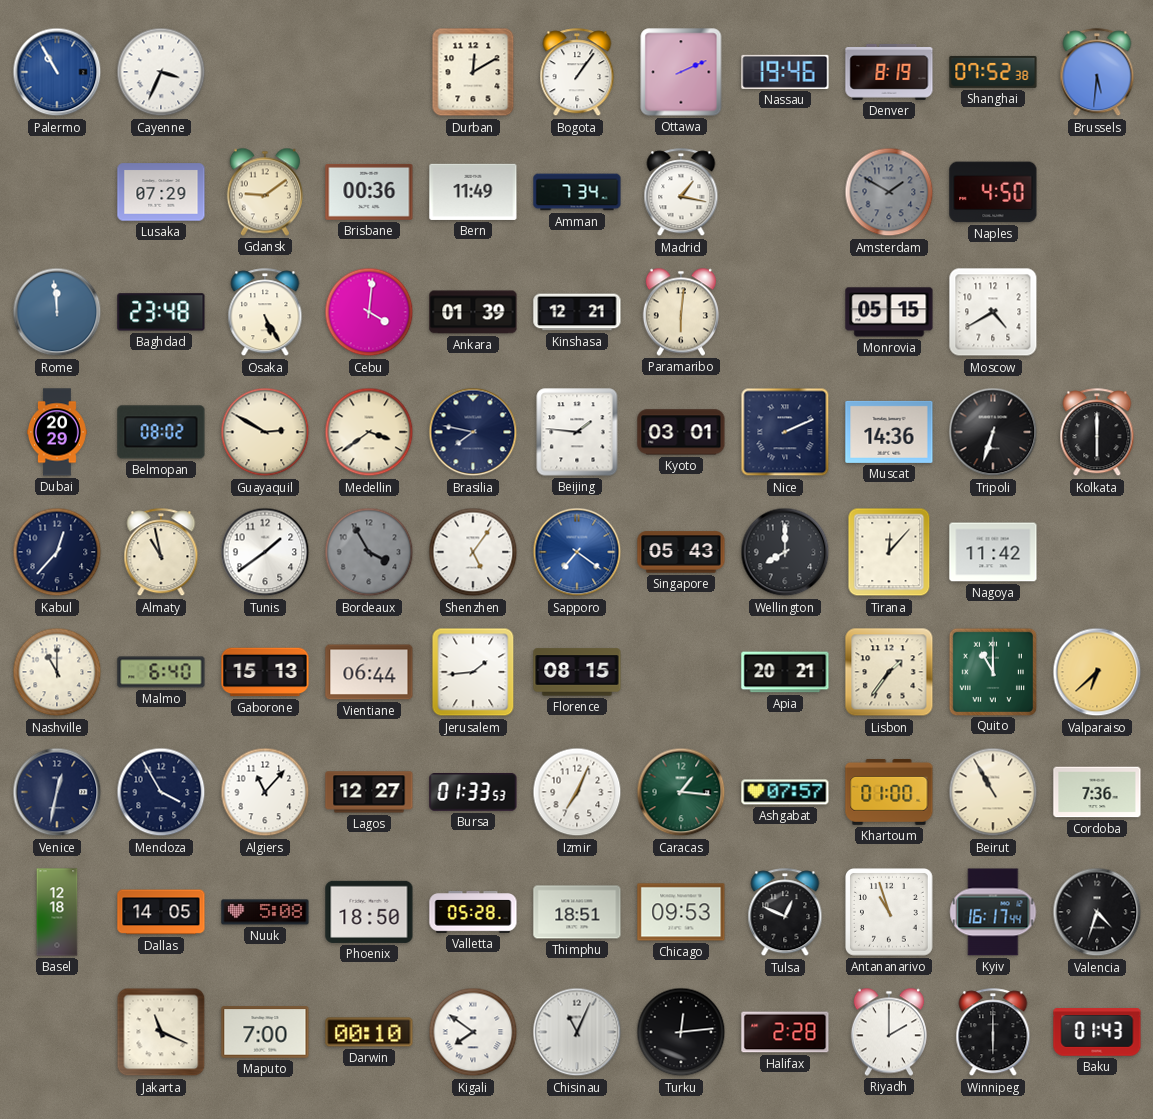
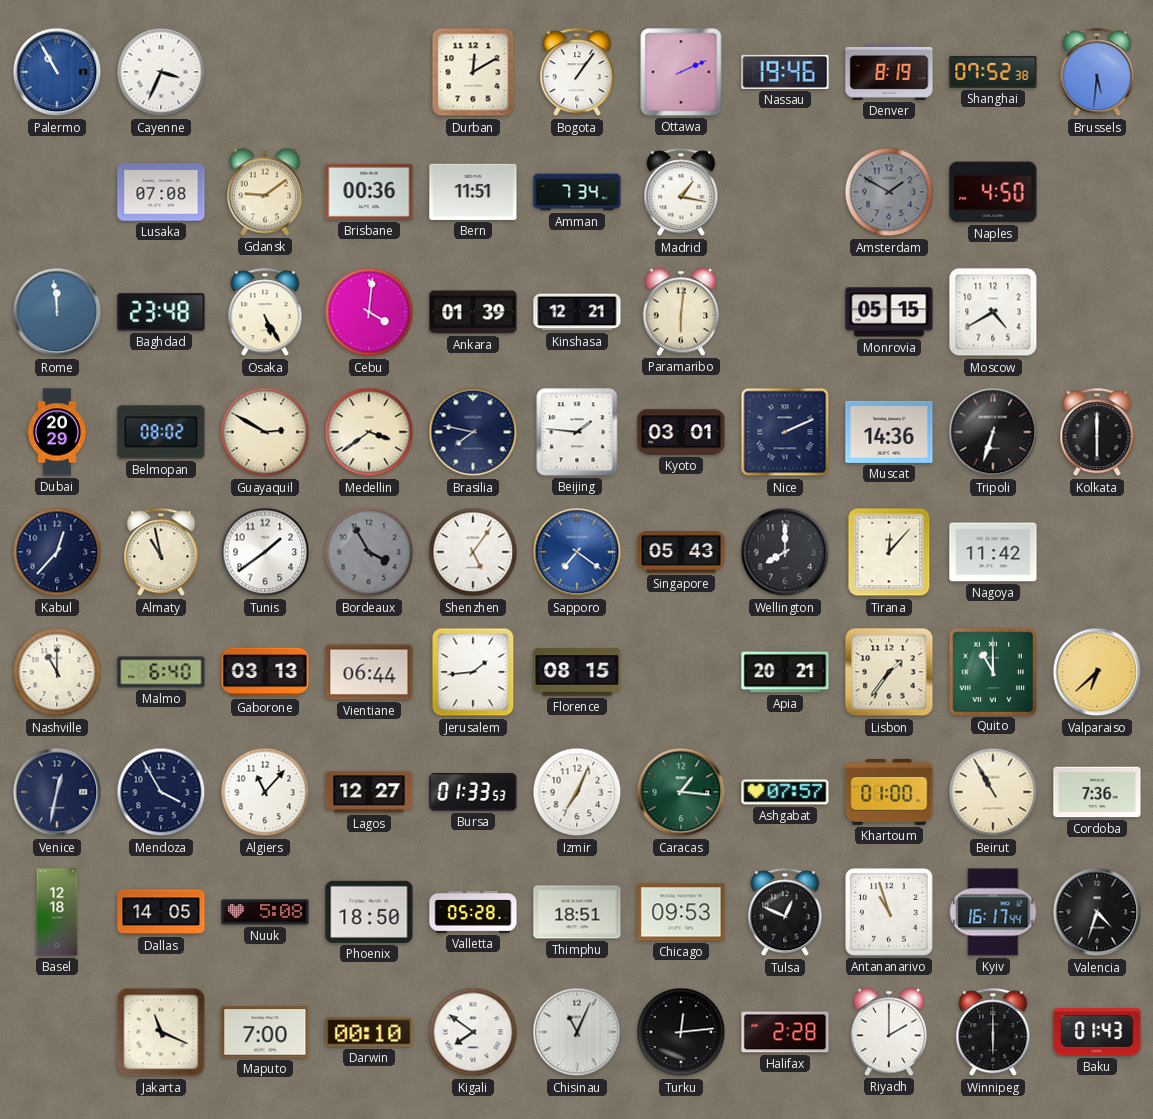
Lusaka: 07:29 -> 07:08 (161, 192)
Bern: 11:49 -> 11:51 (473, 192)
Gaborone: 15:13 -> 03:13 (265, 672)
